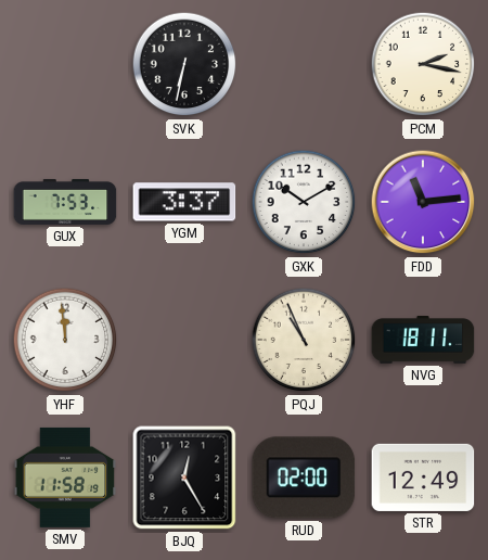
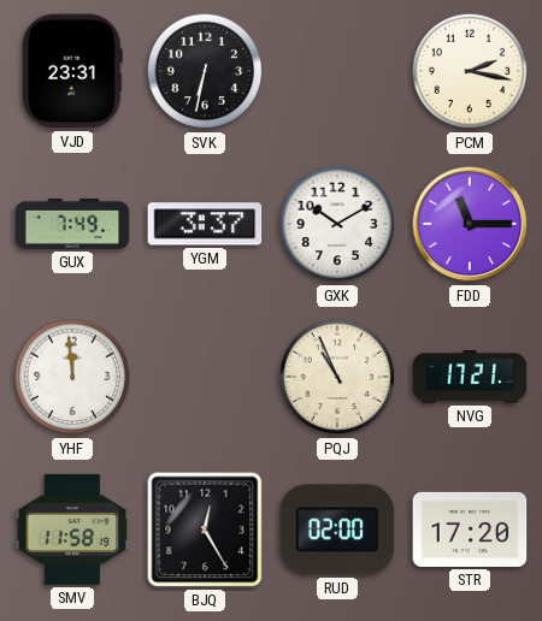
VJD: none -> 23:31 (72, 71)
GUX: 7:53 -> 7:49 (72, 224)
FDD: 11:14 -> 11:15 (470, 224)
NVG: 18:11 -> 17:21 (470, 378)
STR: 12:49 -> 17:20 (470, 530)
